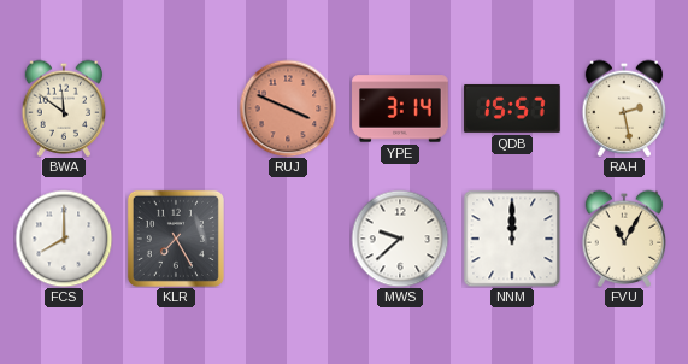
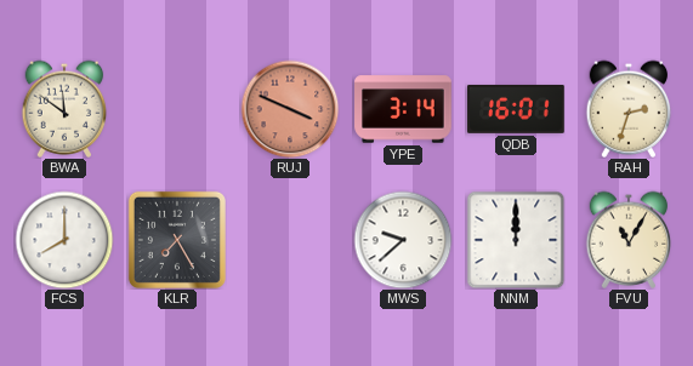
QDB: 15:57 -> 16:01 (516, 109)
RAH: 2:28 -> 2:33 (629, 109)
